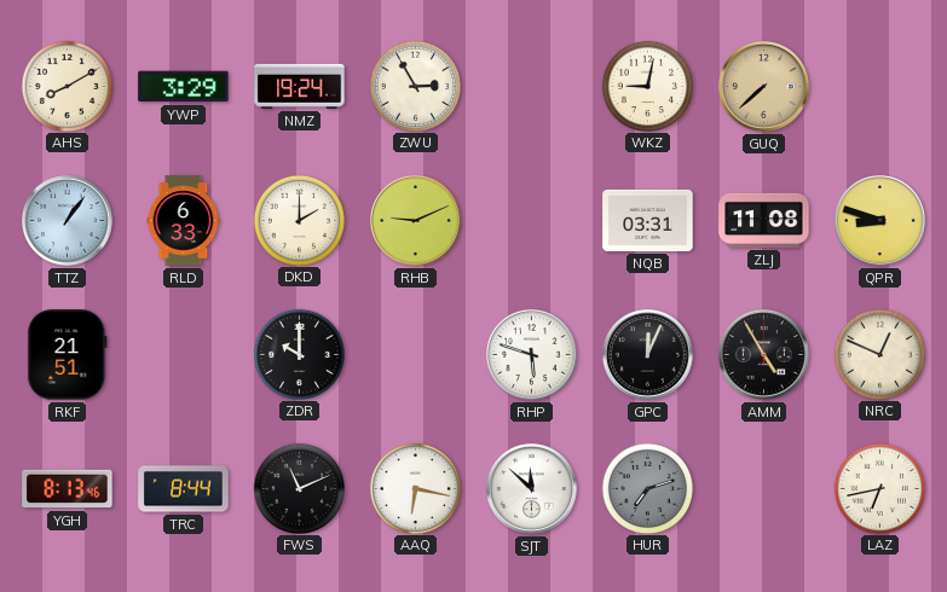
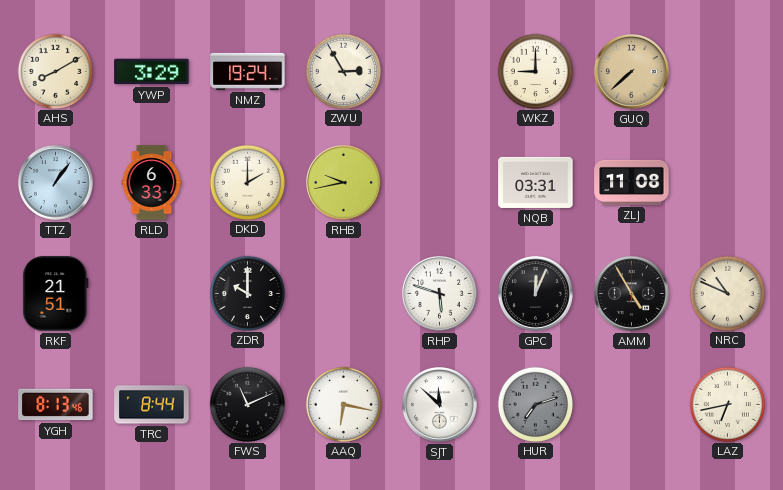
WKZ: 9:02 -> 9:00 (535, 71)
RHB: 9:11 -> 9:43 (344, 183)
QPR: 8:48 -> none (880, 221)
NRC: 12:49 -> 10:49 (727, 293)
